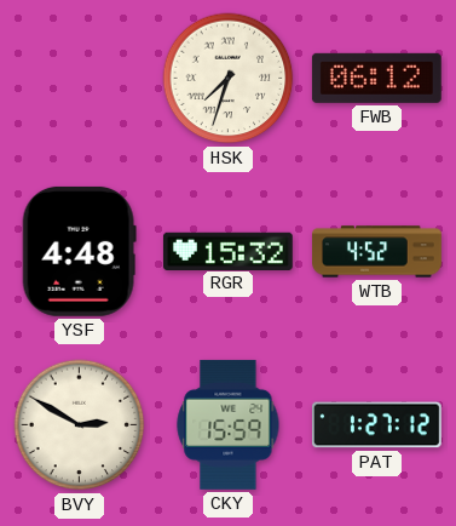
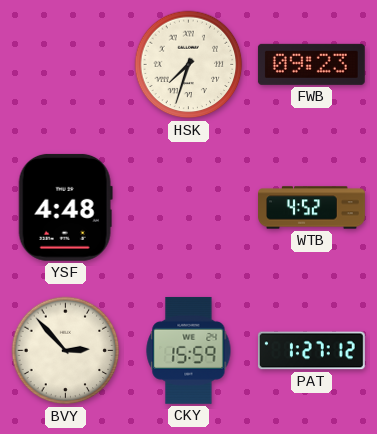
FWB: 06:12 -> 09:23 (311, 64)
RGR: 15:32 -> none (229, 251)
BVY: 2:50 -> 2:53 (66, 351)
